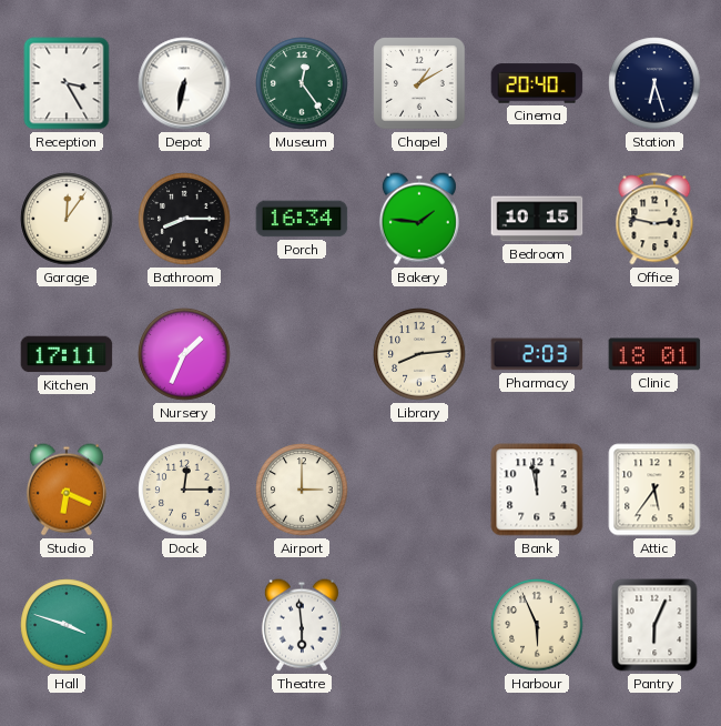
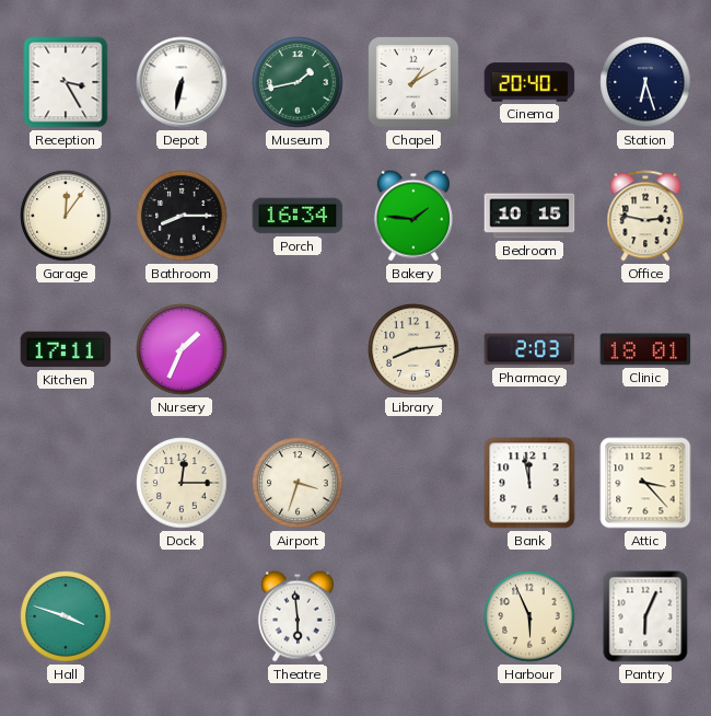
Museum: 12:24 -> 1:43 (298, 82)
Studio: 6:19 -> none (67, 490)
Airport: 3:00 -> 3:33 (298, 483)
Attic: 5:36 -> 3:23 (645, 483)
